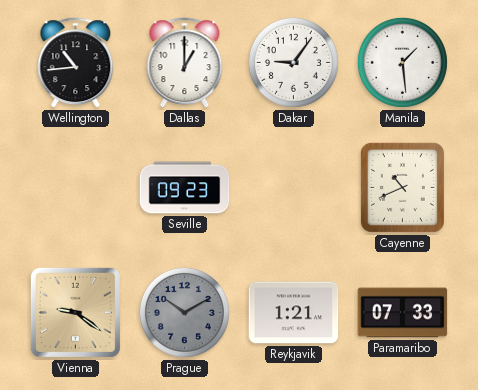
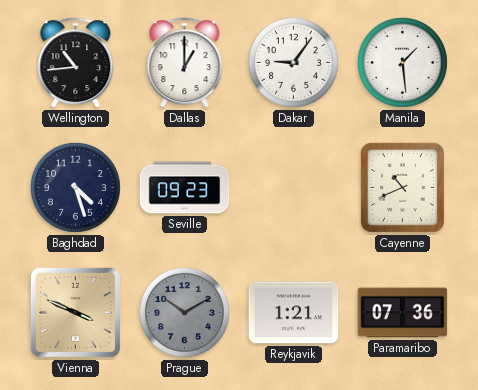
Baghdad: none -> 4:27 (75, 187)
Vienna: 9:21 -> 3:49 (75, 312)
Paramaribo: 07:33 -> 07:36 (403, 313)
